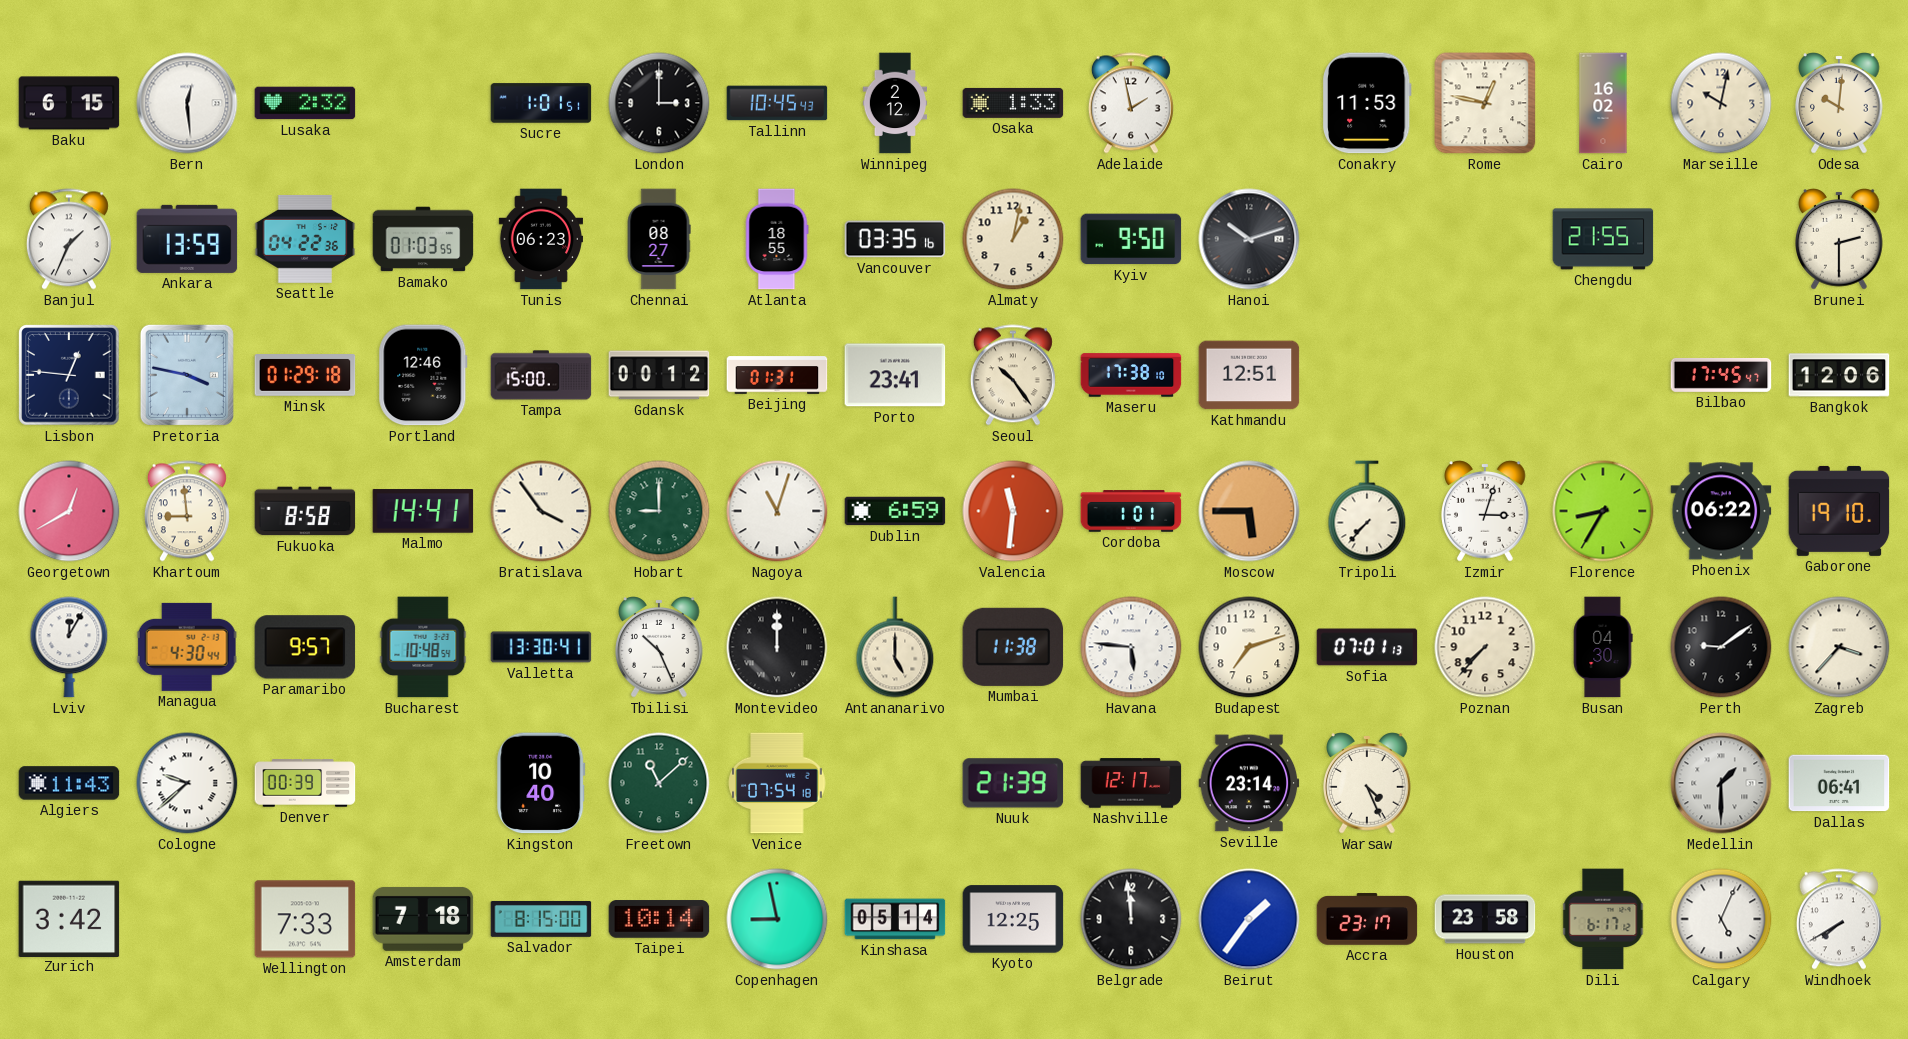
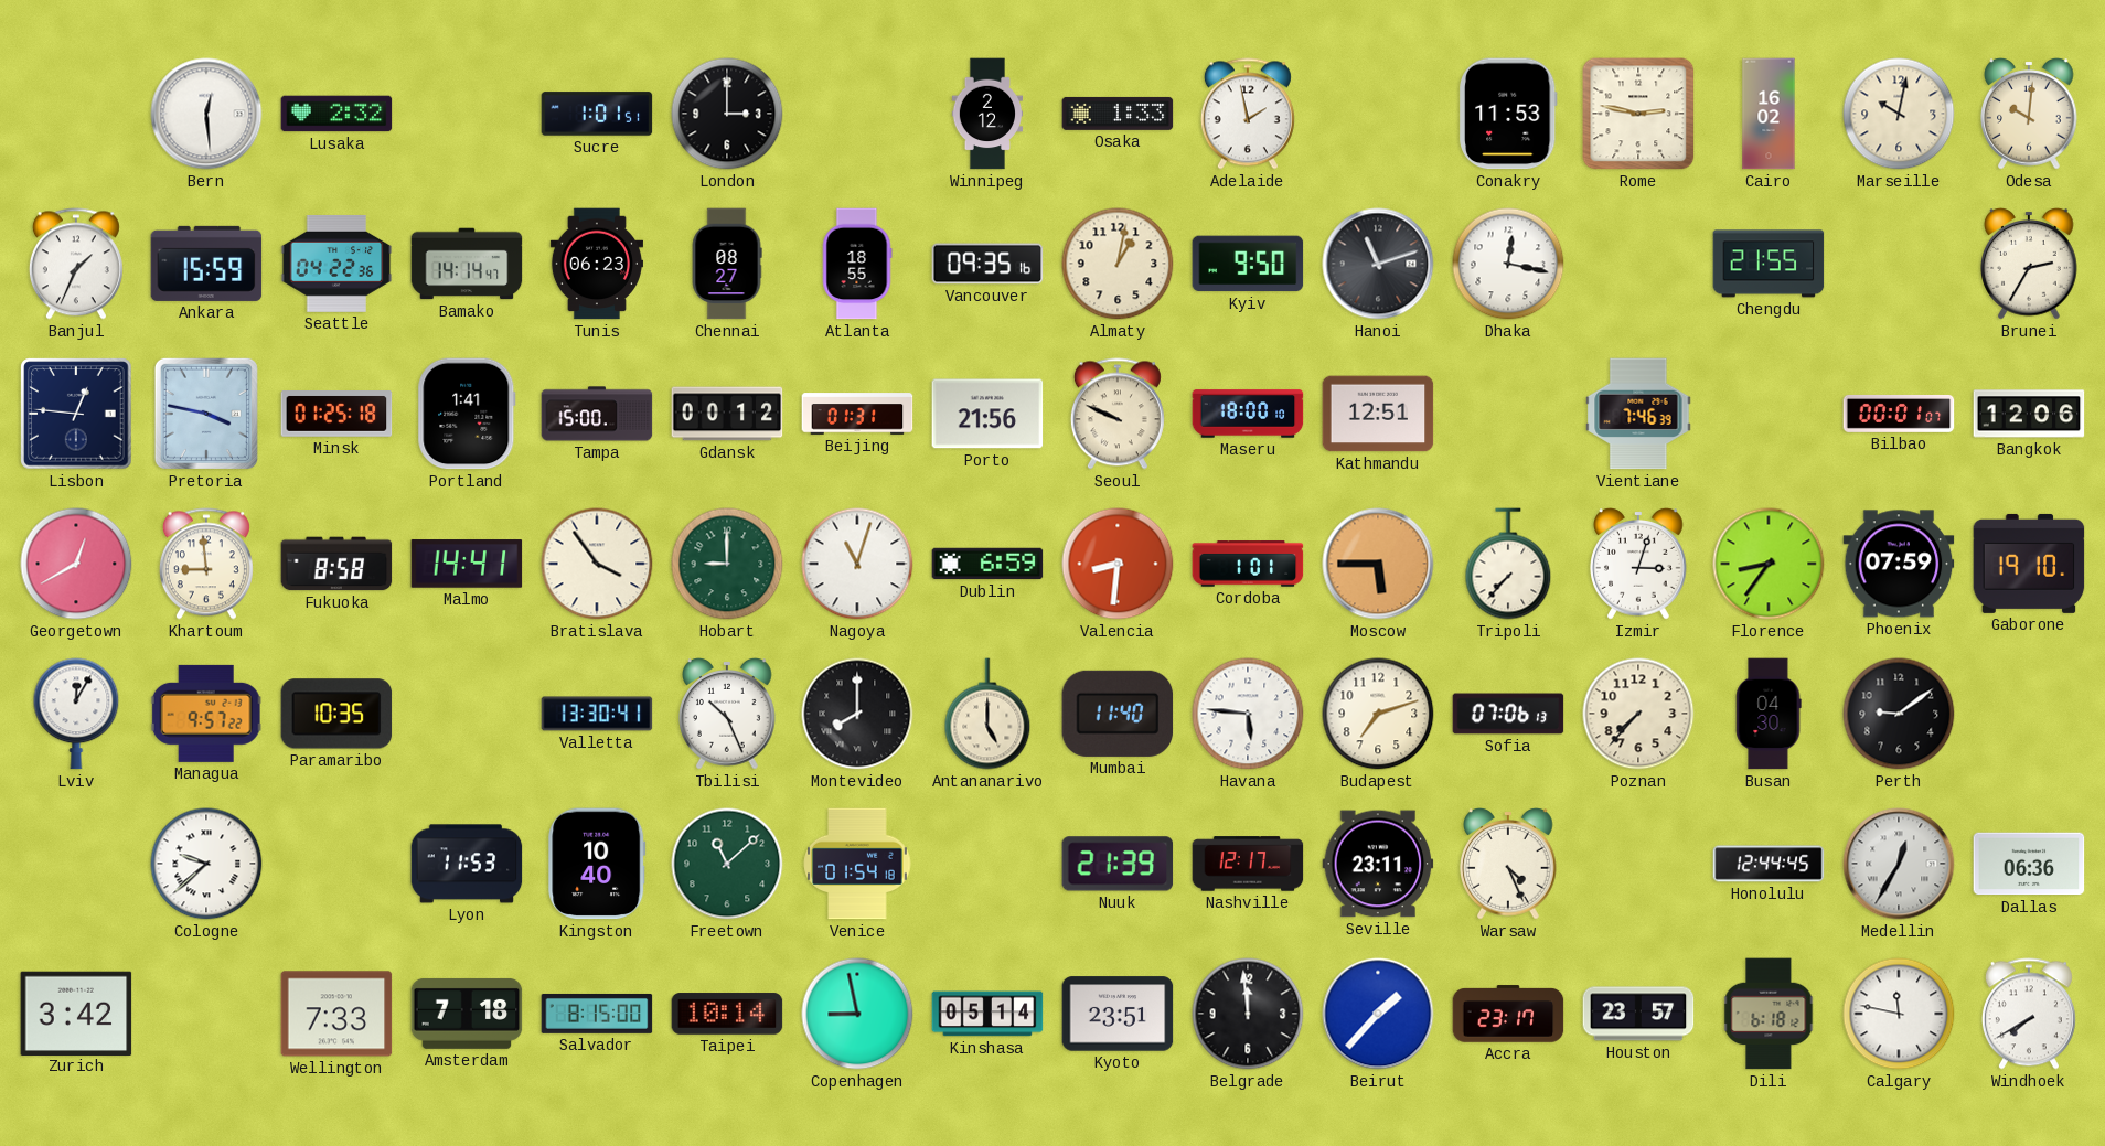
Baku: 6:15 -> none (69, 103)
Tallinn: 10:45 -> none (777, 103)
Rome: 12:47 -> 2:47 (1638, 114)
Ankara: 13:59 -> 15:59 (206, 264)
Bamako: 01:03 -> 14:14 (467, 264)
Vancouver: 03:35 -> 09:35 (987, 264)
Hanoi: 10:12 -> 11:12 (1378, 264)
Dhaka: none -> 12:17 (1508, 264)
Brunei: 2:30 -> 2:35 (2029, 264)
Minsk: 01:29 -> 01:25 (336, 414)
Portland: 12:46 -> 1:41 (467, 414)
Porto: 23:41 -> 21:56 (987, 414)
Seoul: 10:24 -> 9:49 (1118, 414)
Maseru: 17:38 -> 18:00 (1248, 414)
Vientiane: none -> 7:46 (1638, 414)
Bilbao: 17:45 -> 00:01 (1899, 414)
Valencia: 11:31 -> 8:31 (1118, 564)
Florence: 8:35 -> 8:36 (1769, 564)
Phoenix: 06:22 -> 07:59 (1899, 564)
Managua: 4:30 -> 9:57 (206, 714)
Paramaribo: 9:57 -> 10:35 (336, 714)
Bucharest: 10:48 -> none (423, 647)
Montevideo: 12:00 -> 8:00 (857, 714)
Mumbai: 11:38 -> 11:40 (1118, 714)
Sofia: 07:01 -> 07:06 (1508, 714)
Zagreb: 3:37 -> none (1839, 647)
Algiers: 11:43 -> none (69, 783)
Denver: 00:39 -> none (305, 783)
Lyon: none -> 11:53 (467, 864)
Venice: 07:54 -> 01:54 (857, 864)
Seville: 23:14 -> 23:11 (1378, 864)
Honolulu: none -> 12:44 (1769, 864)
Medellin: 1:30 -> 12:35 (1899, 864)
Dallas: 06:41 -> 06:36 (2029, 864)
Kyoto: 12:25 -> 23:51 (1118, 1014)
Beirut: 1:36 -> 1:37 (1378, 1014)
Houston: 23:58 -> 23:57 (1638, 1014)
Dili: 6:17 -> 6:18 (1769, 1014)
Calgary: 5:04 -> 11:47 (1899, 1014)
